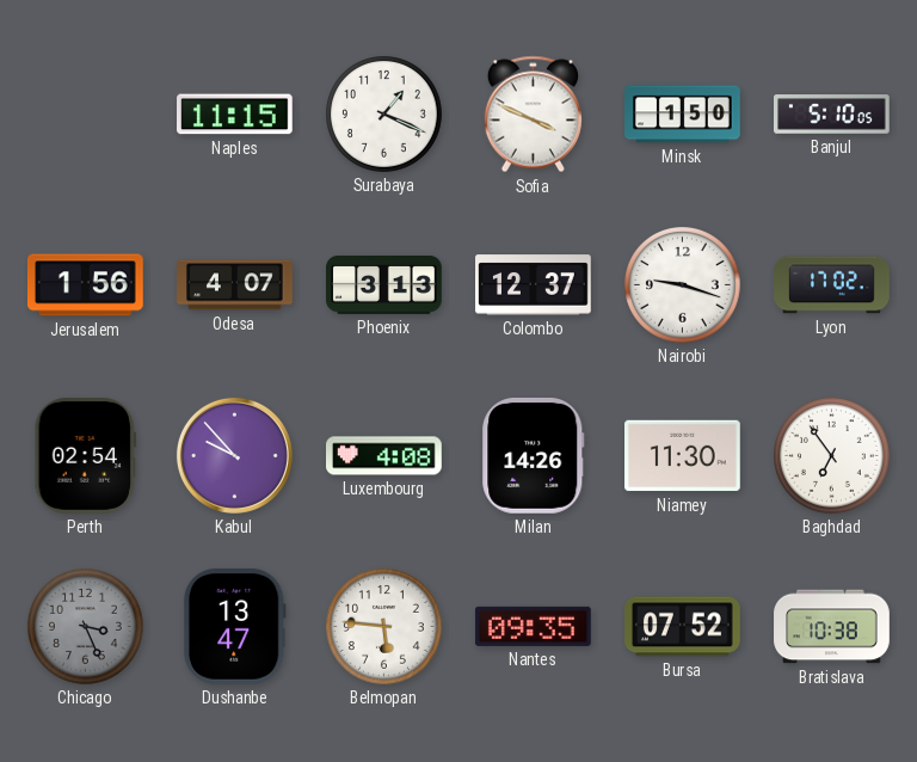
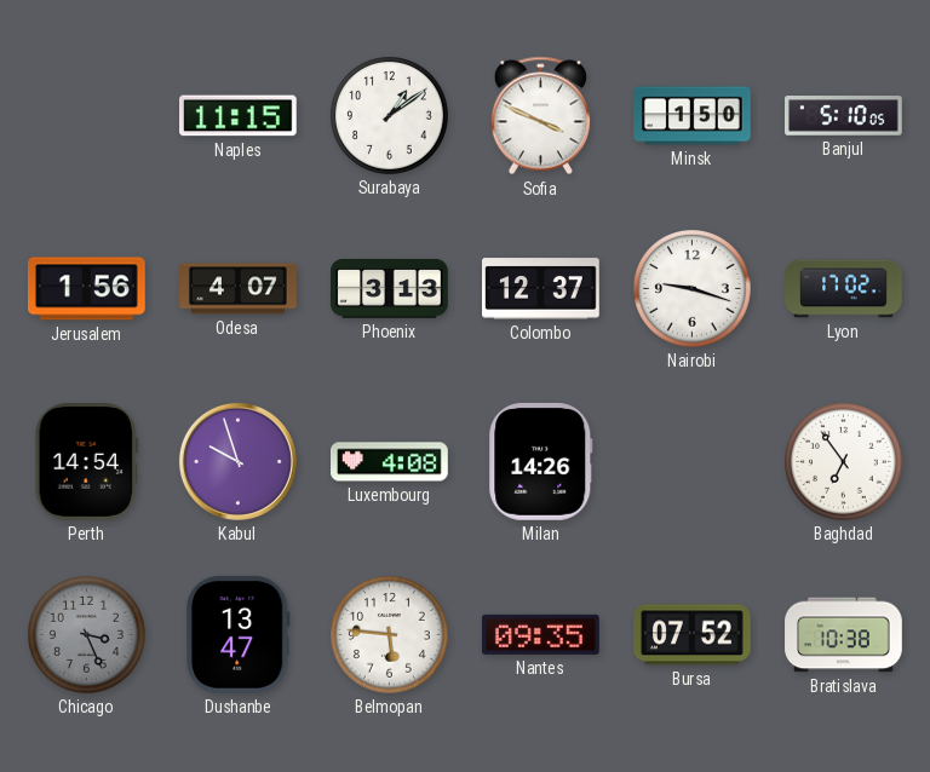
Surabaya: 1:19 -> 1:09 (390, 116)
Perth: 02:54 -> 14:54 (86, 462)
Kabul: 9:53 -> 9:57 (237, 461)
Niamey: 11:30 -> none (683, 456)
